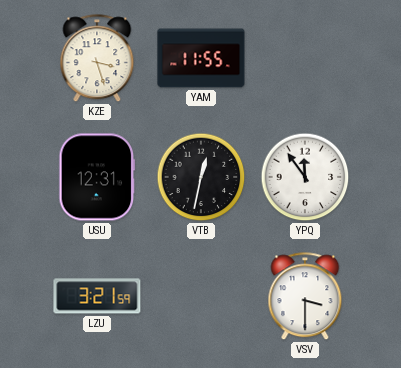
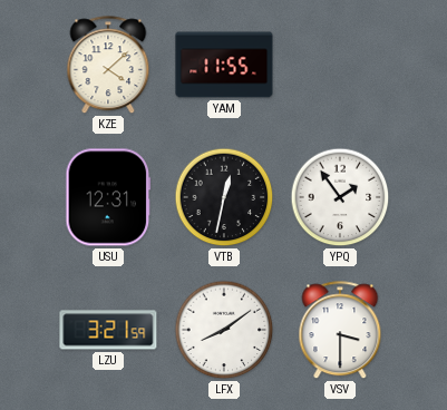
KZE: 3:27 -> 4:08 (108, 66)
YPQ: 11:54 -> 1:54 (340, 197)
LFX: none -> 8:09 (224, 330)
